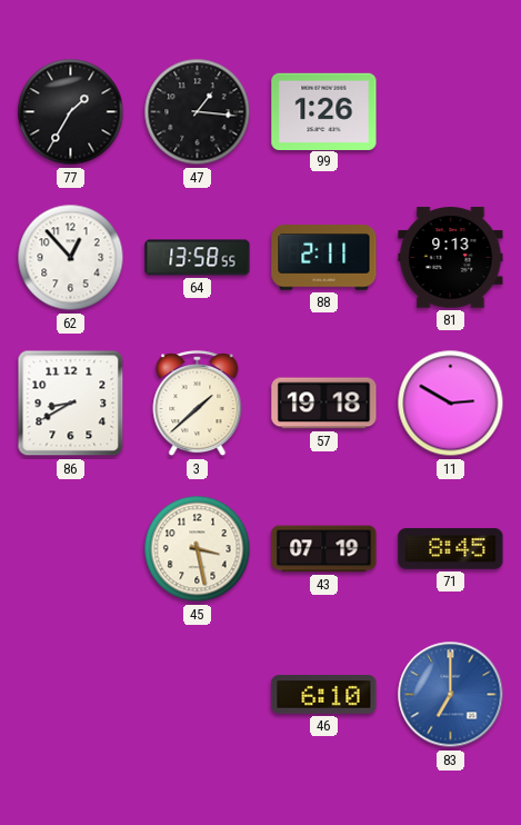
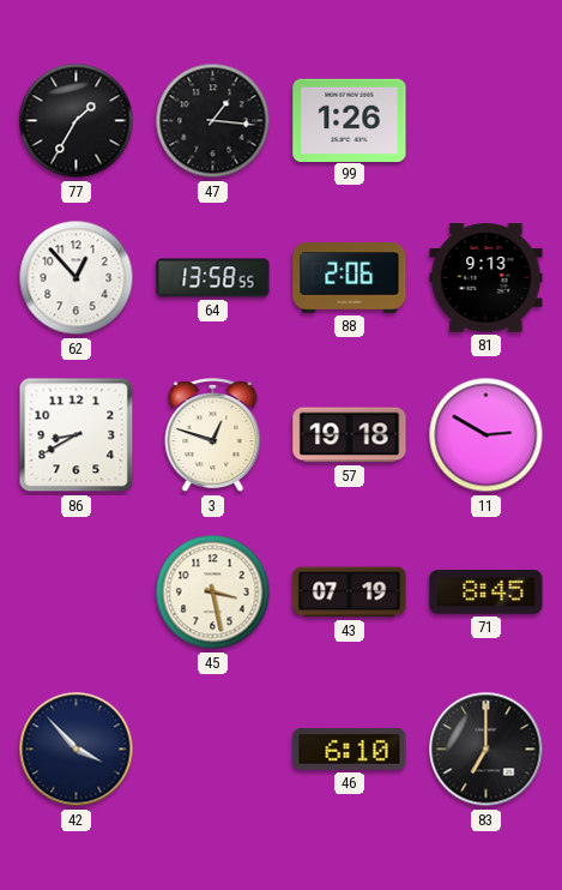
88: 2:11 -> 2:06 (350, 278)
3: 1:38 -> 12:48 (213, 435)
42: none -> 3:53 (77, 750)
83 dial: blue -> black (487, 750)
